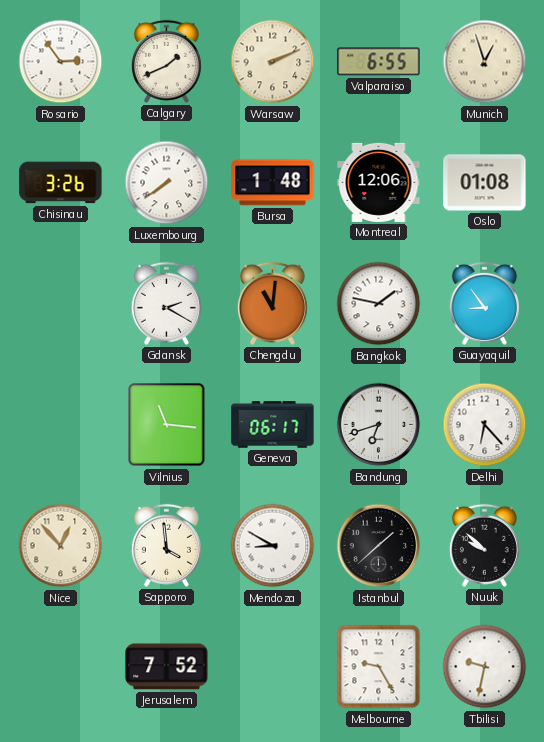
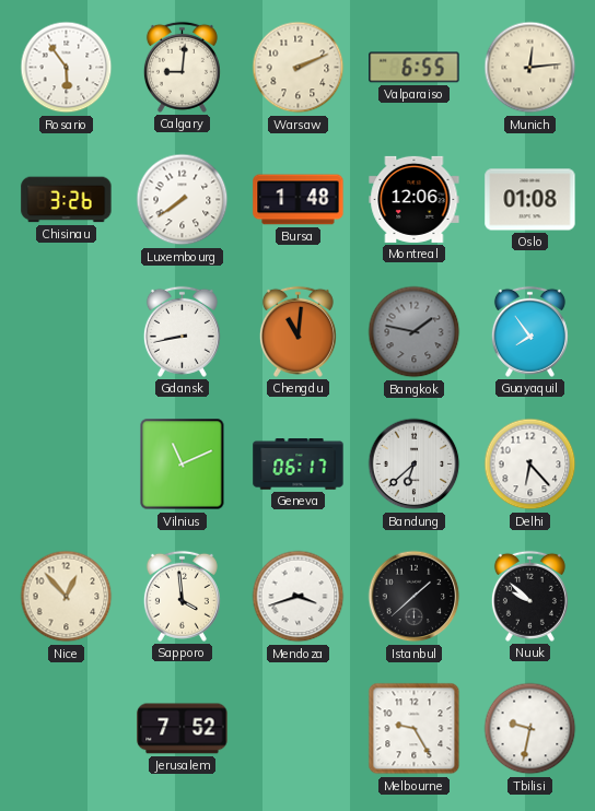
Rosario: 2:54 -> 5:54 (67, 68)
Calgary: 1:41 -> 9:01 (182, 67)
Munich: 12:57 -> 12:14 (530, 68)
Gdansk: 2:20 -> 8:43 (182, 331)
Bangkok dial: white -> grey (415, 332)
Guayaquil: 8:54 -> 7:54 (529, 331)
Vilnius: 11:16 -> 11:11 (183, 465)
Bandung: 6:42 -> 6:38 (415, 465)
Mendoza: 8:50 -> 3:42 (299, 597)
